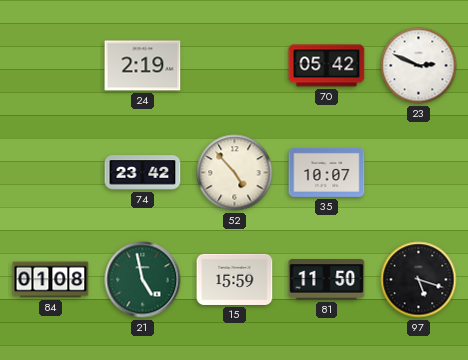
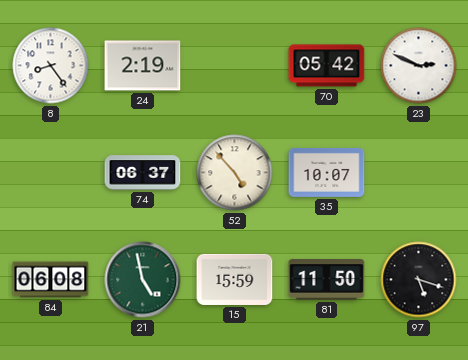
8: none -> 8:24 (51, 66)
74: 23:42 -> 06:37 (143, 173)
84: 01:08 -> 06:08 (51, 280)
